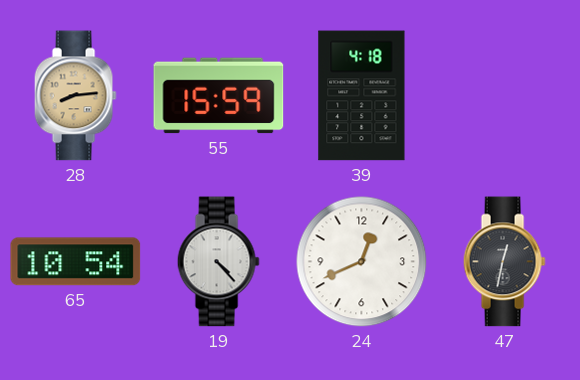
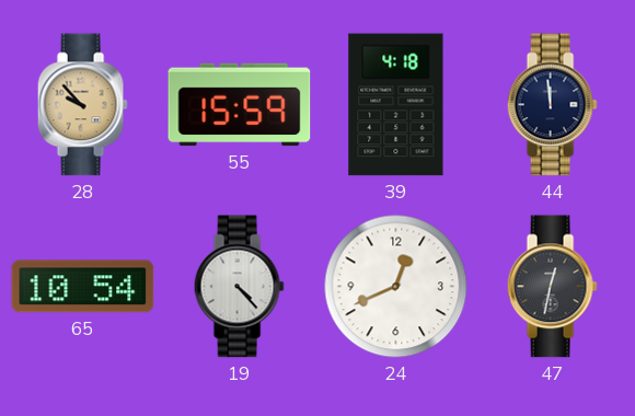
28: 8:14 -> 9:53 (82, 105)
44: none -> 11:59 (552, 105)
